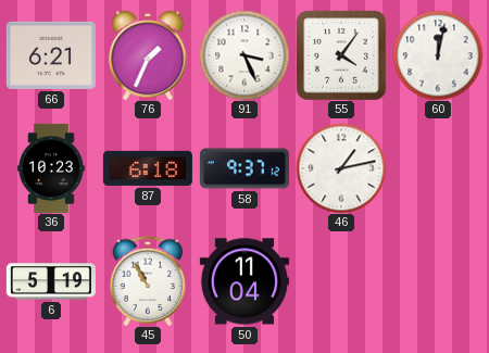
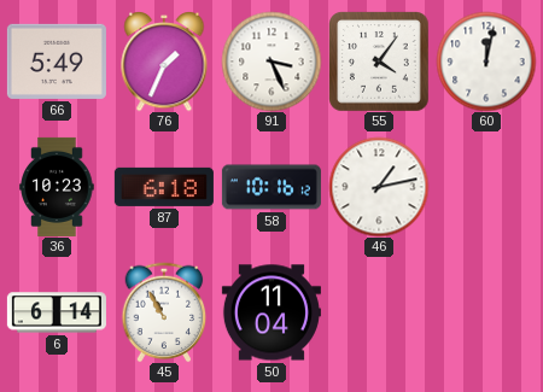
66: 6:21 -> 5:49 (57, 62)
58: 9:37 -> 10:16 (271, 187)
6: 5:19 -> 6:14 (57, 312)
